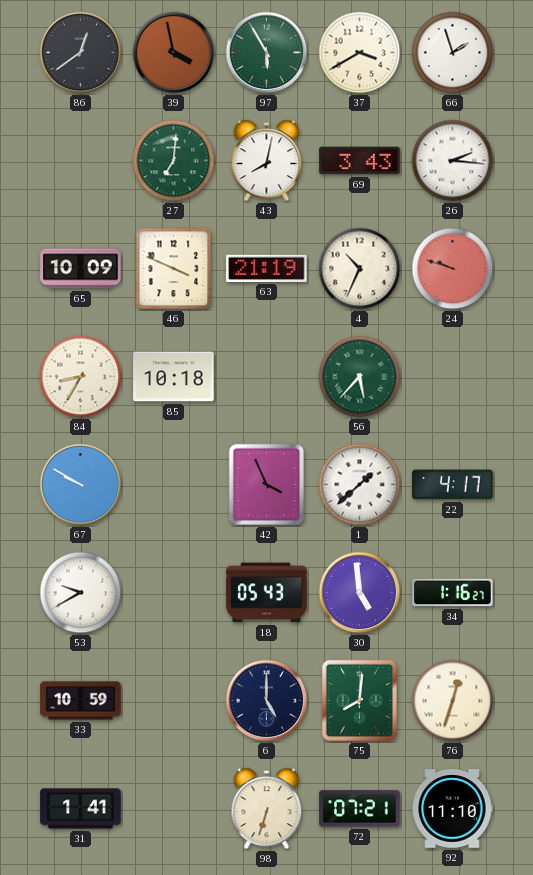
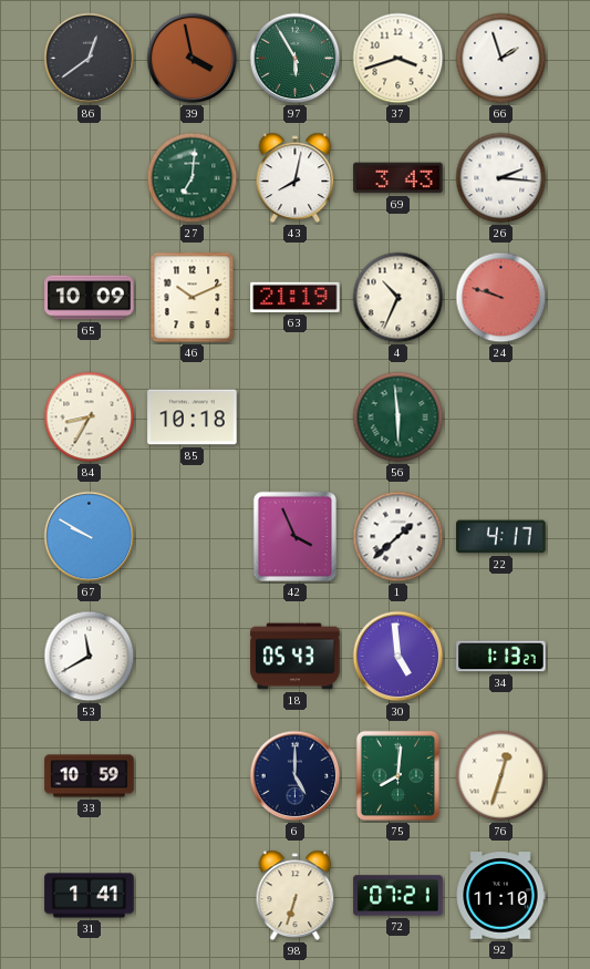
37: 3:40 -> 3:42 (398, 59)
46: 3:49 -> 10:11 (193, 298)
56: 5:37 -> 5:59 (398, 418)
53: 9:40 -> 11:40 (90, 657)
34: 1:16 -> 1:13 (501, 657)
